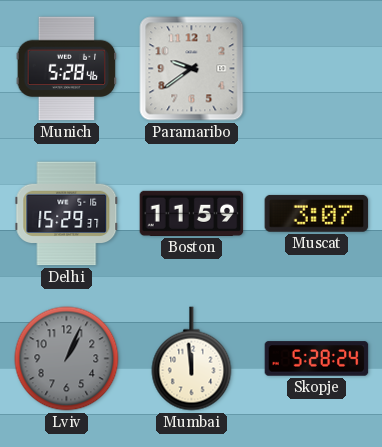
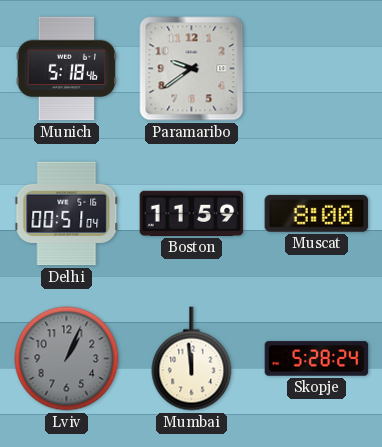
Munich: 5:28 -> 5:18 (67, 69)
Delhi: 15:29 -> 00:51 (67, 214)
Muscat: 3:07 -> 8:00 (317, 213)
